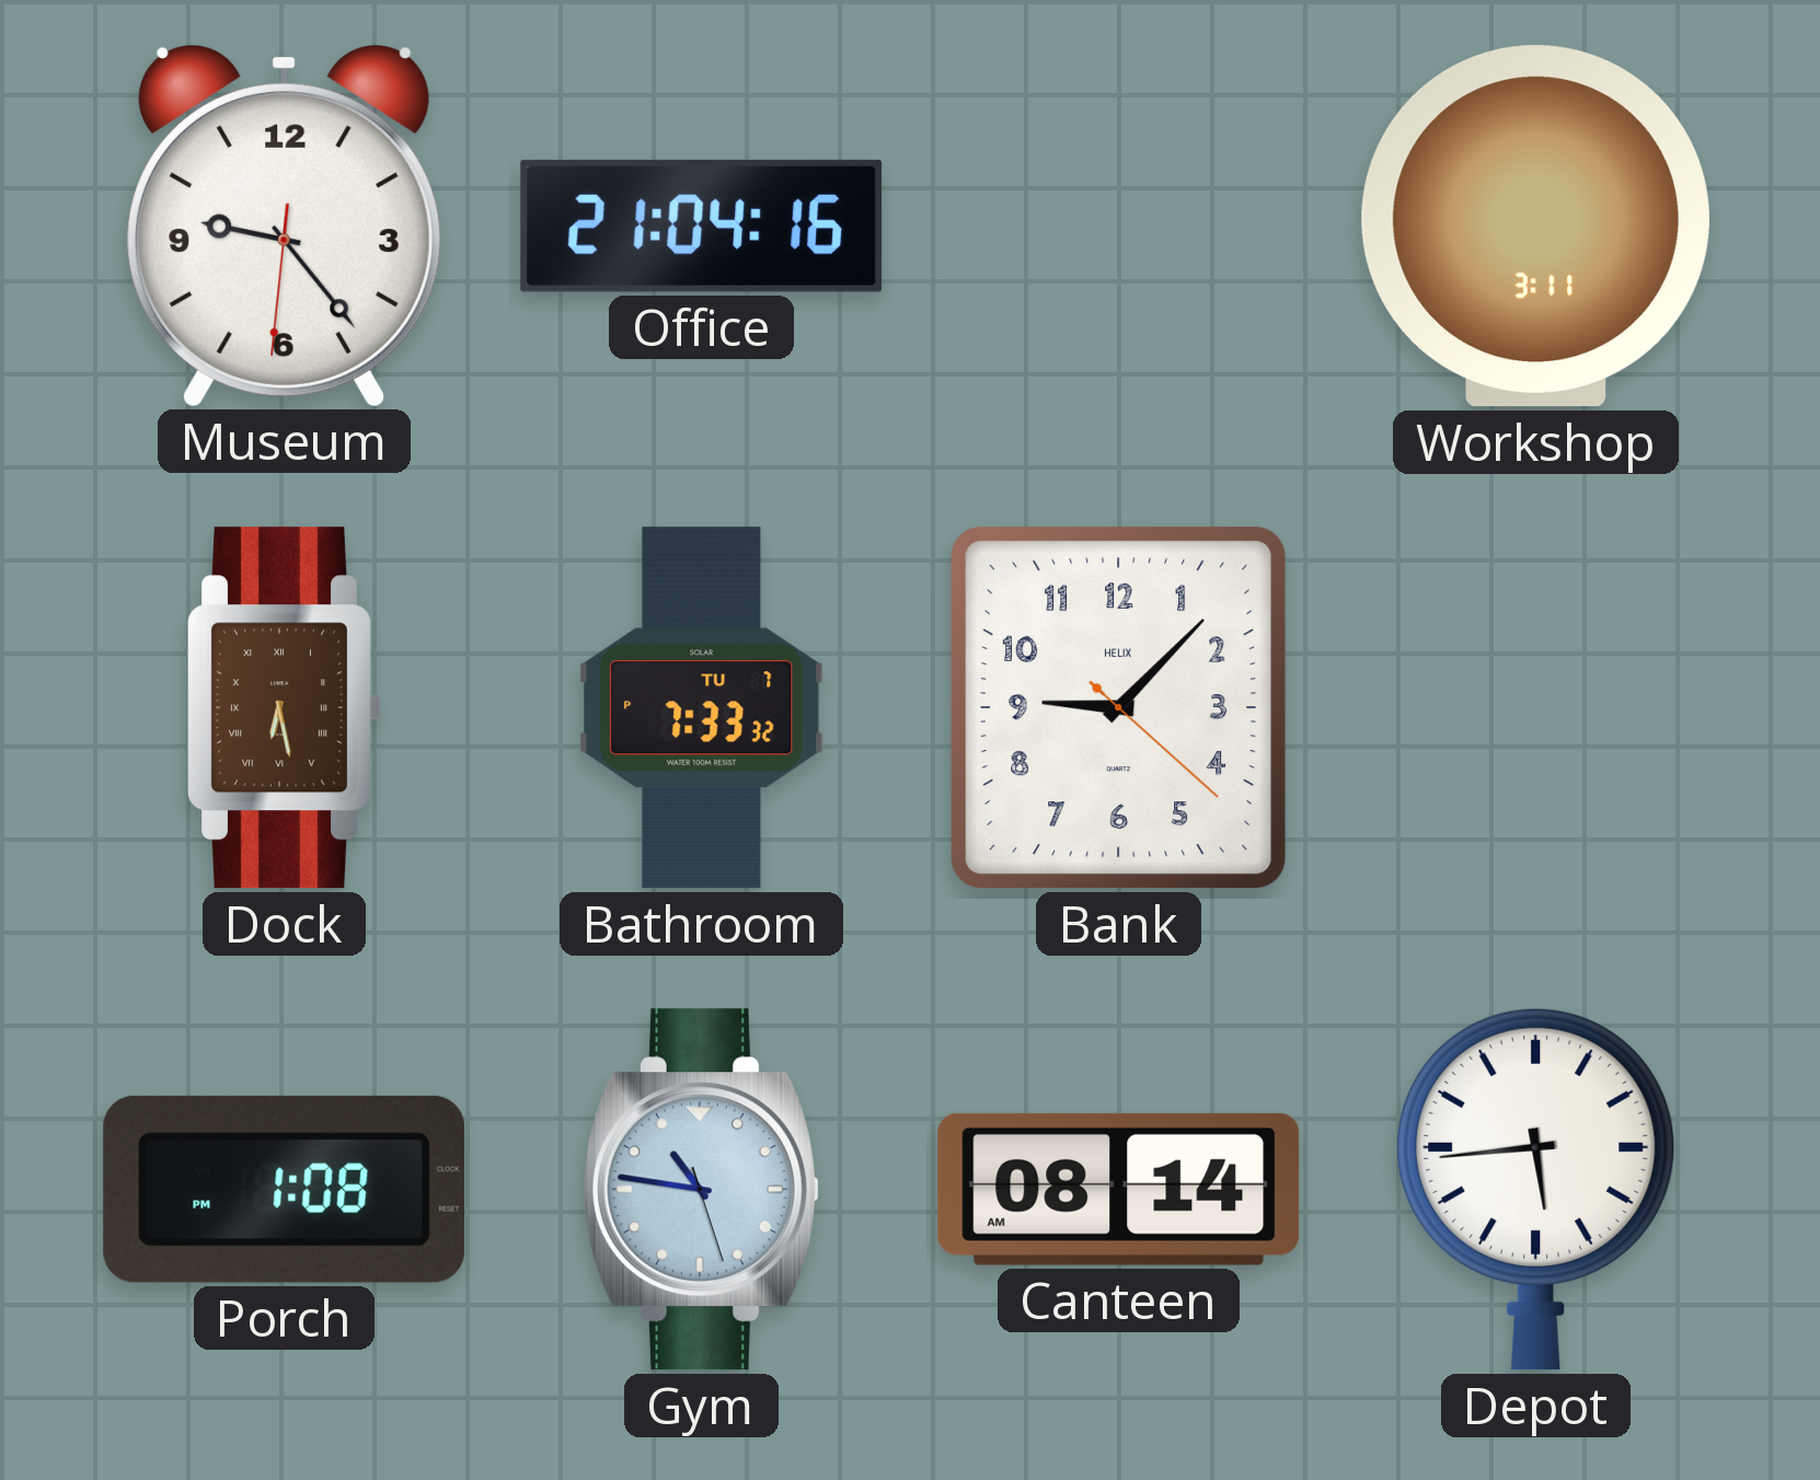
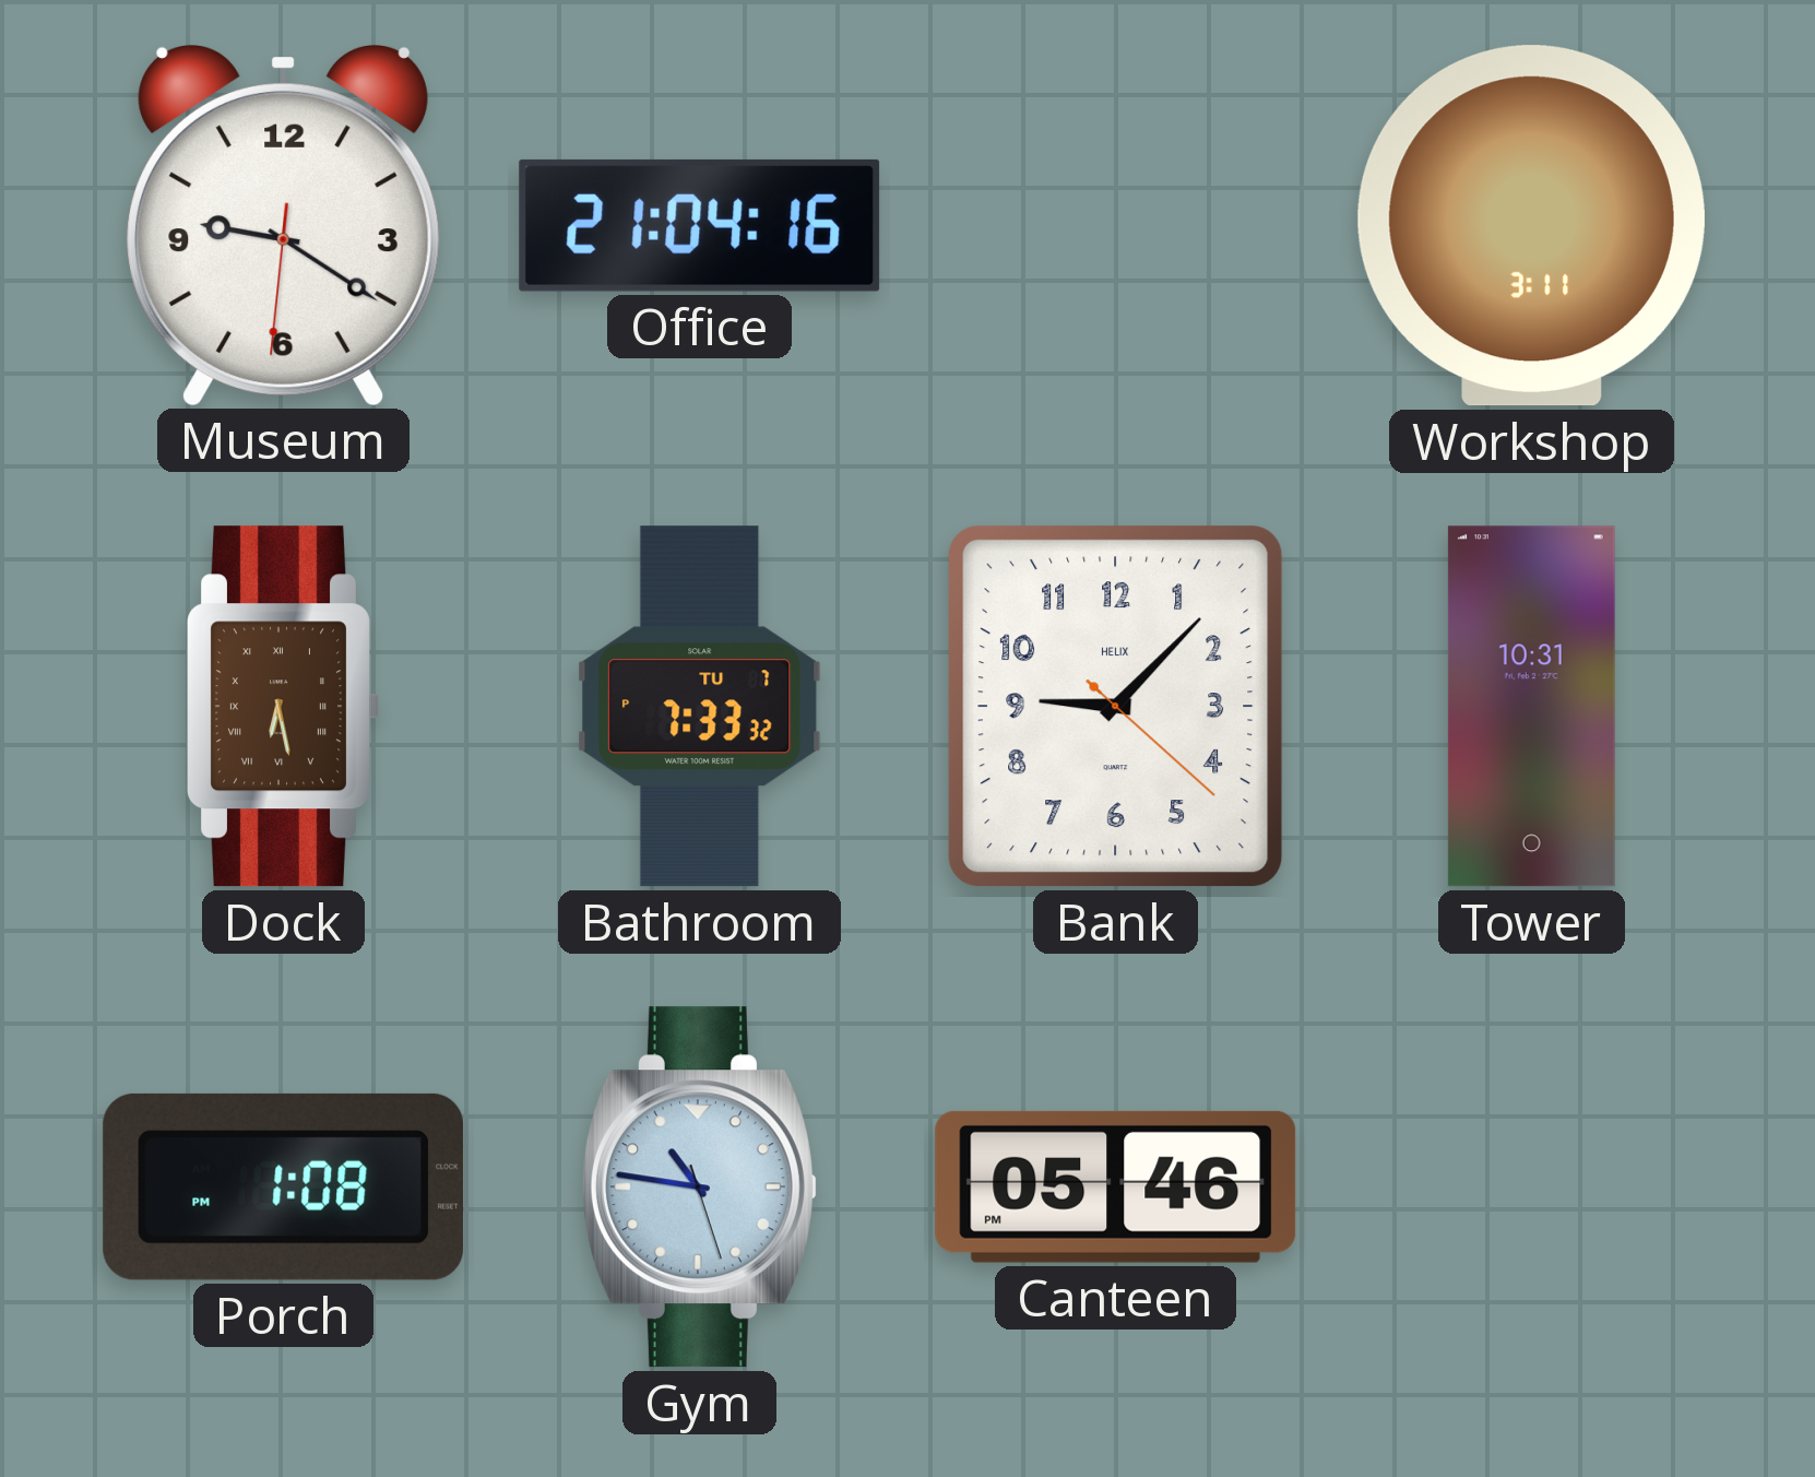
Museum: 9:23 -> 9:20 (284, 226)
Tower: none -> 10:31 (1531, 707)
Canteen: 08:14 -> 05:46 (1116, 1186)
Depot: 5:44 -> none (1536, 1189)
